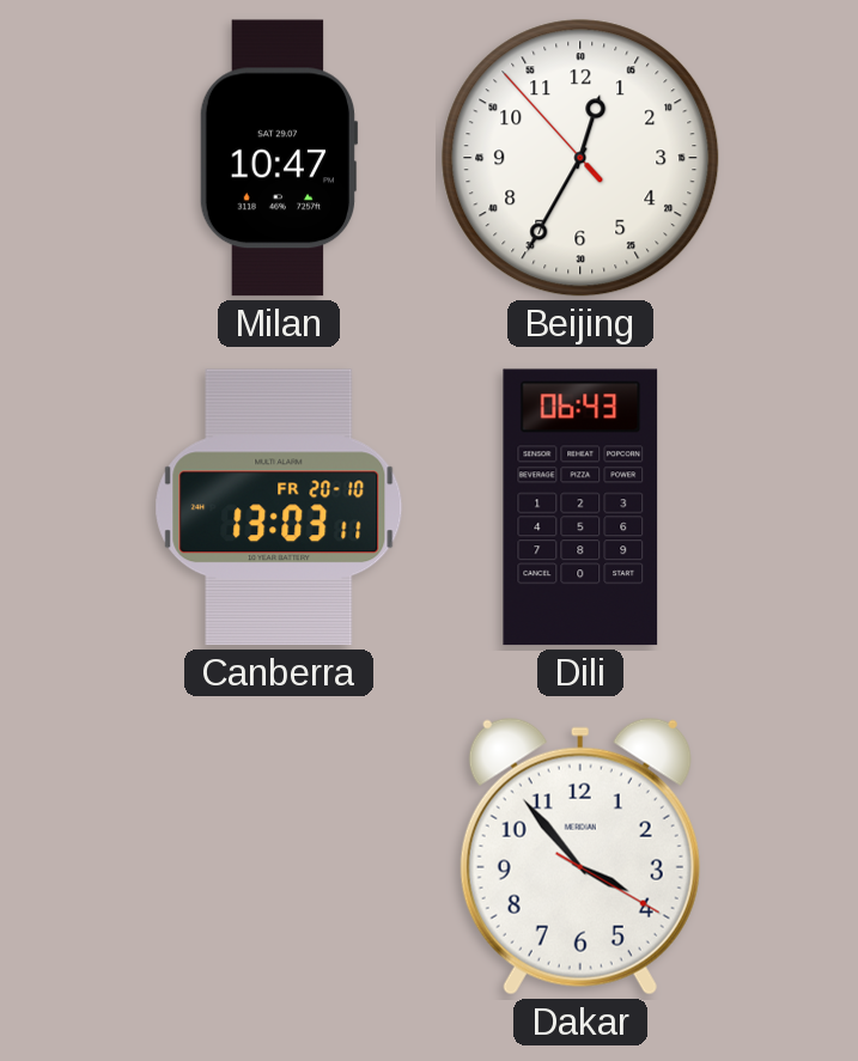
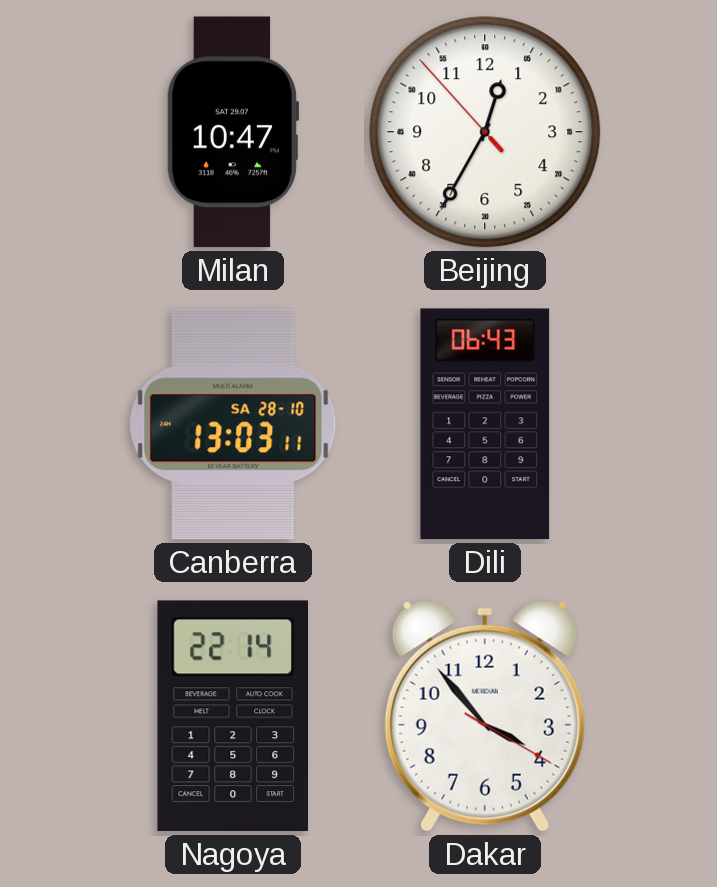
Canberra date: FR 20-10 -> SA 28-10 (233, 424)
Nagoya: none -> 22:14 (233, 716)
